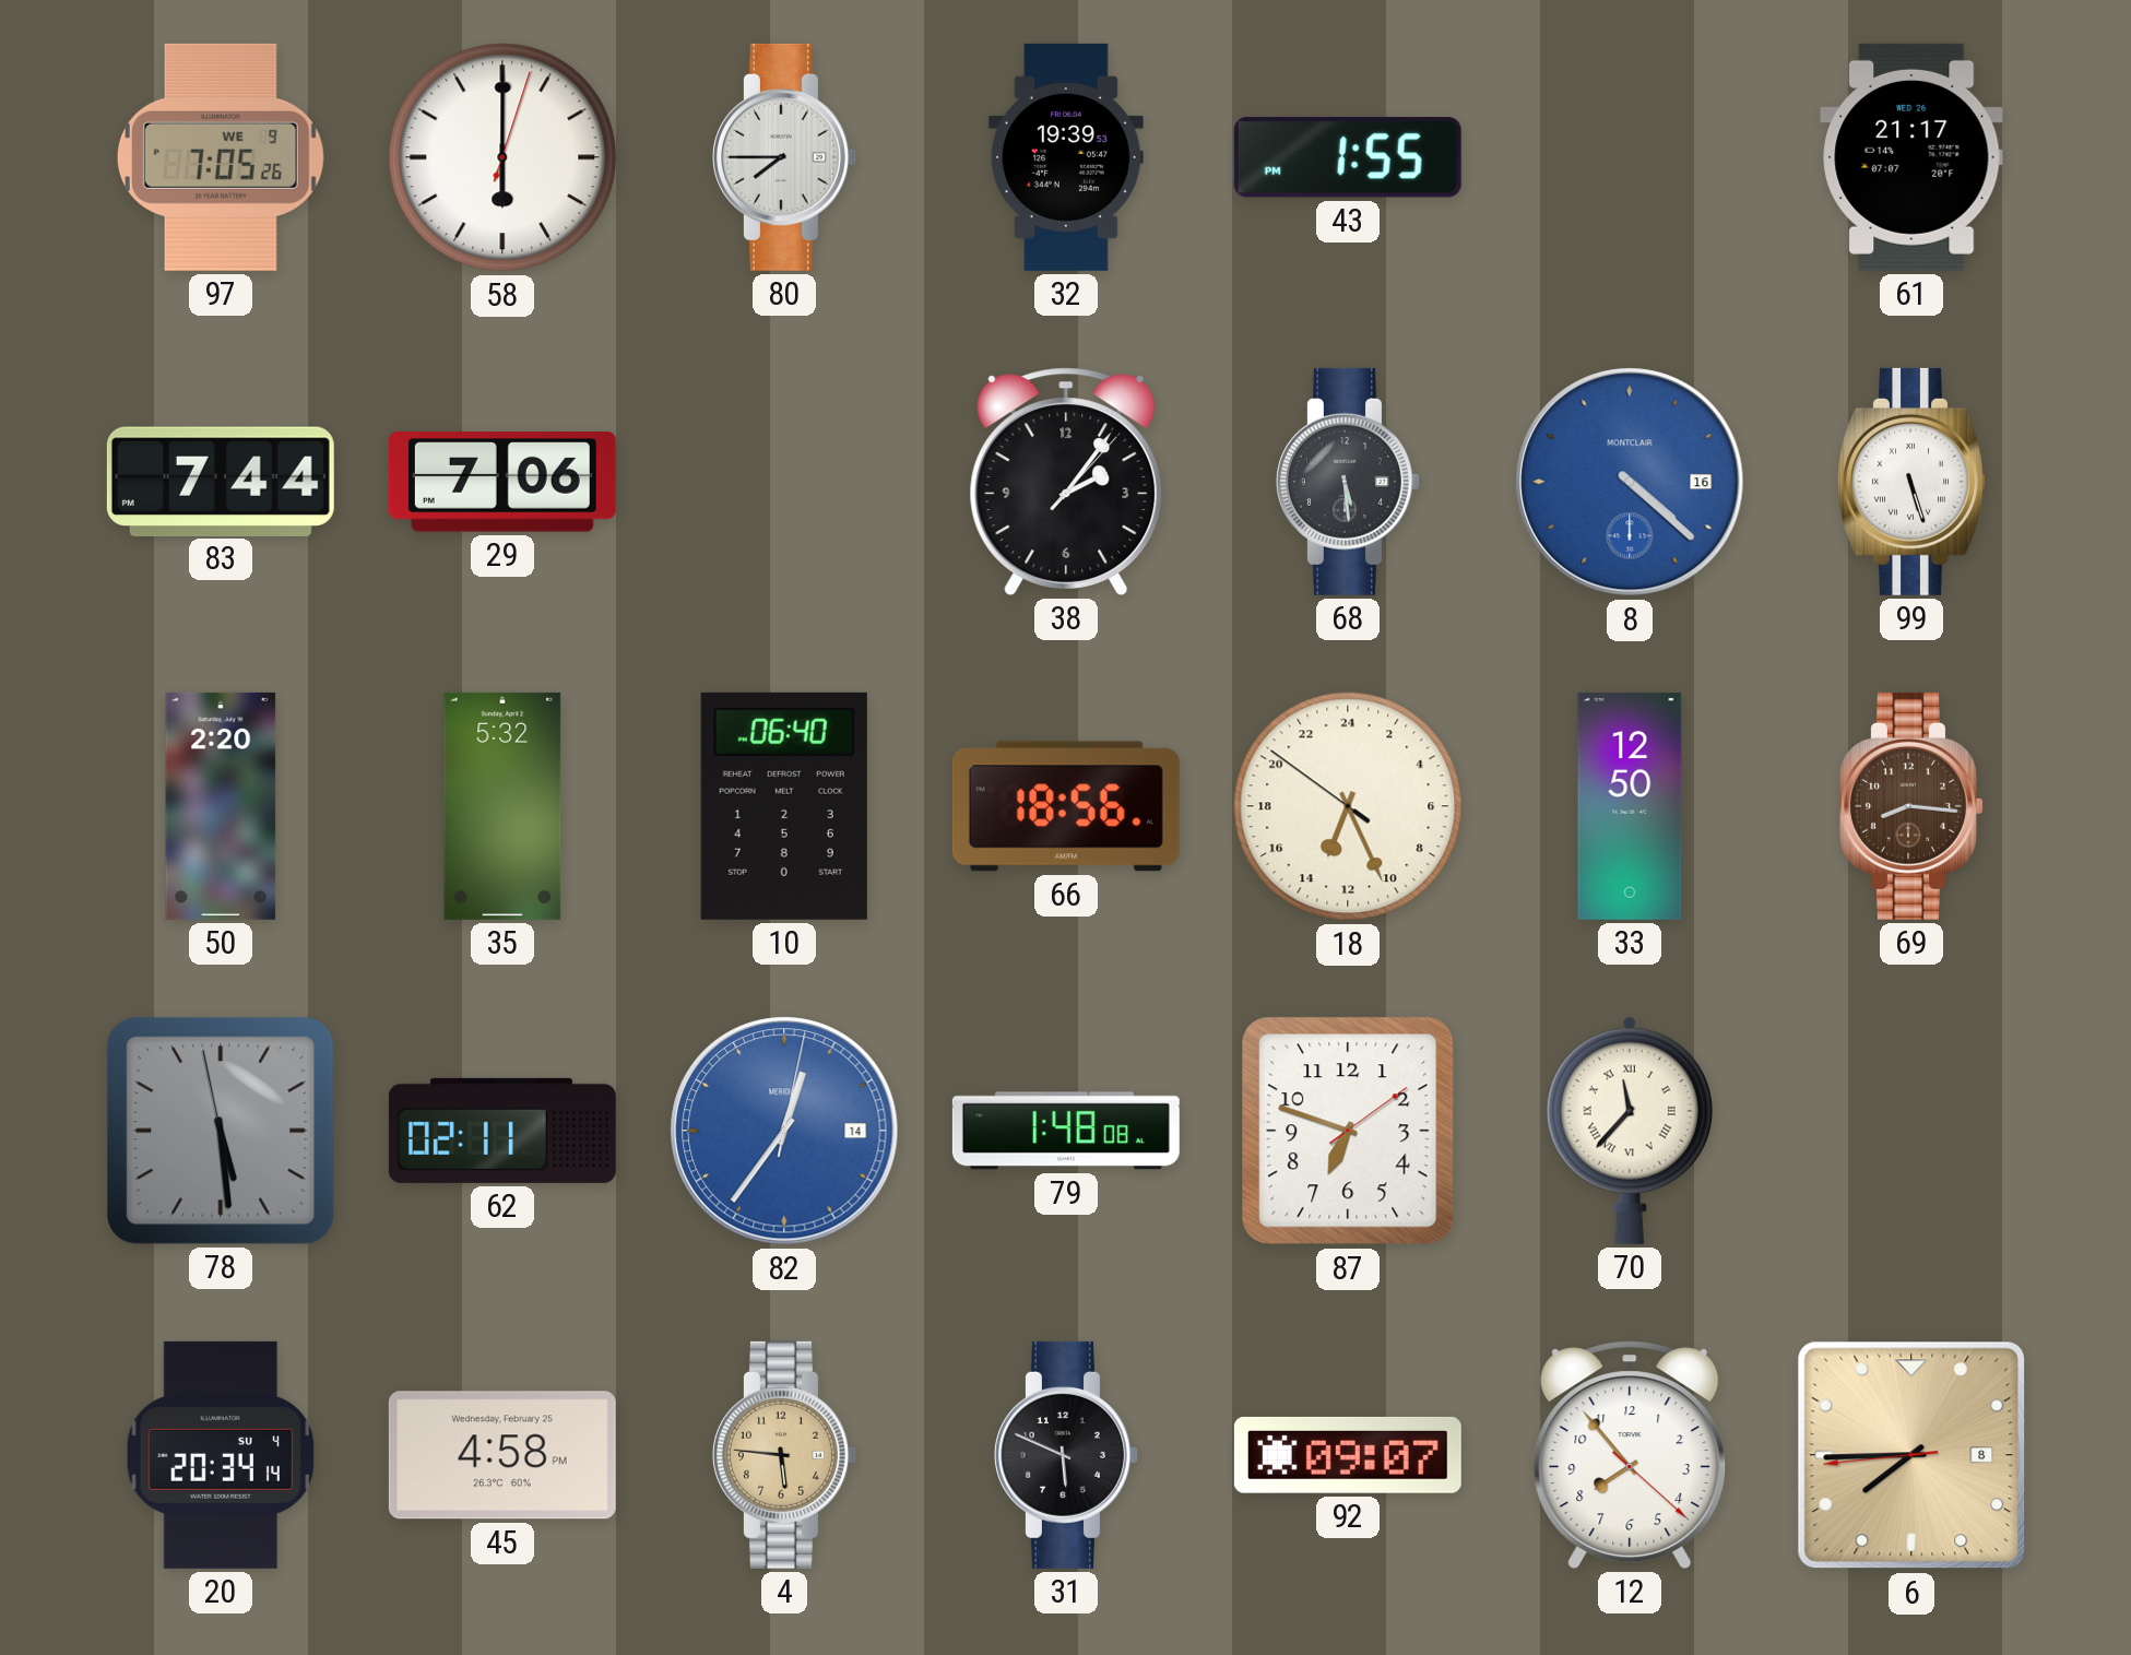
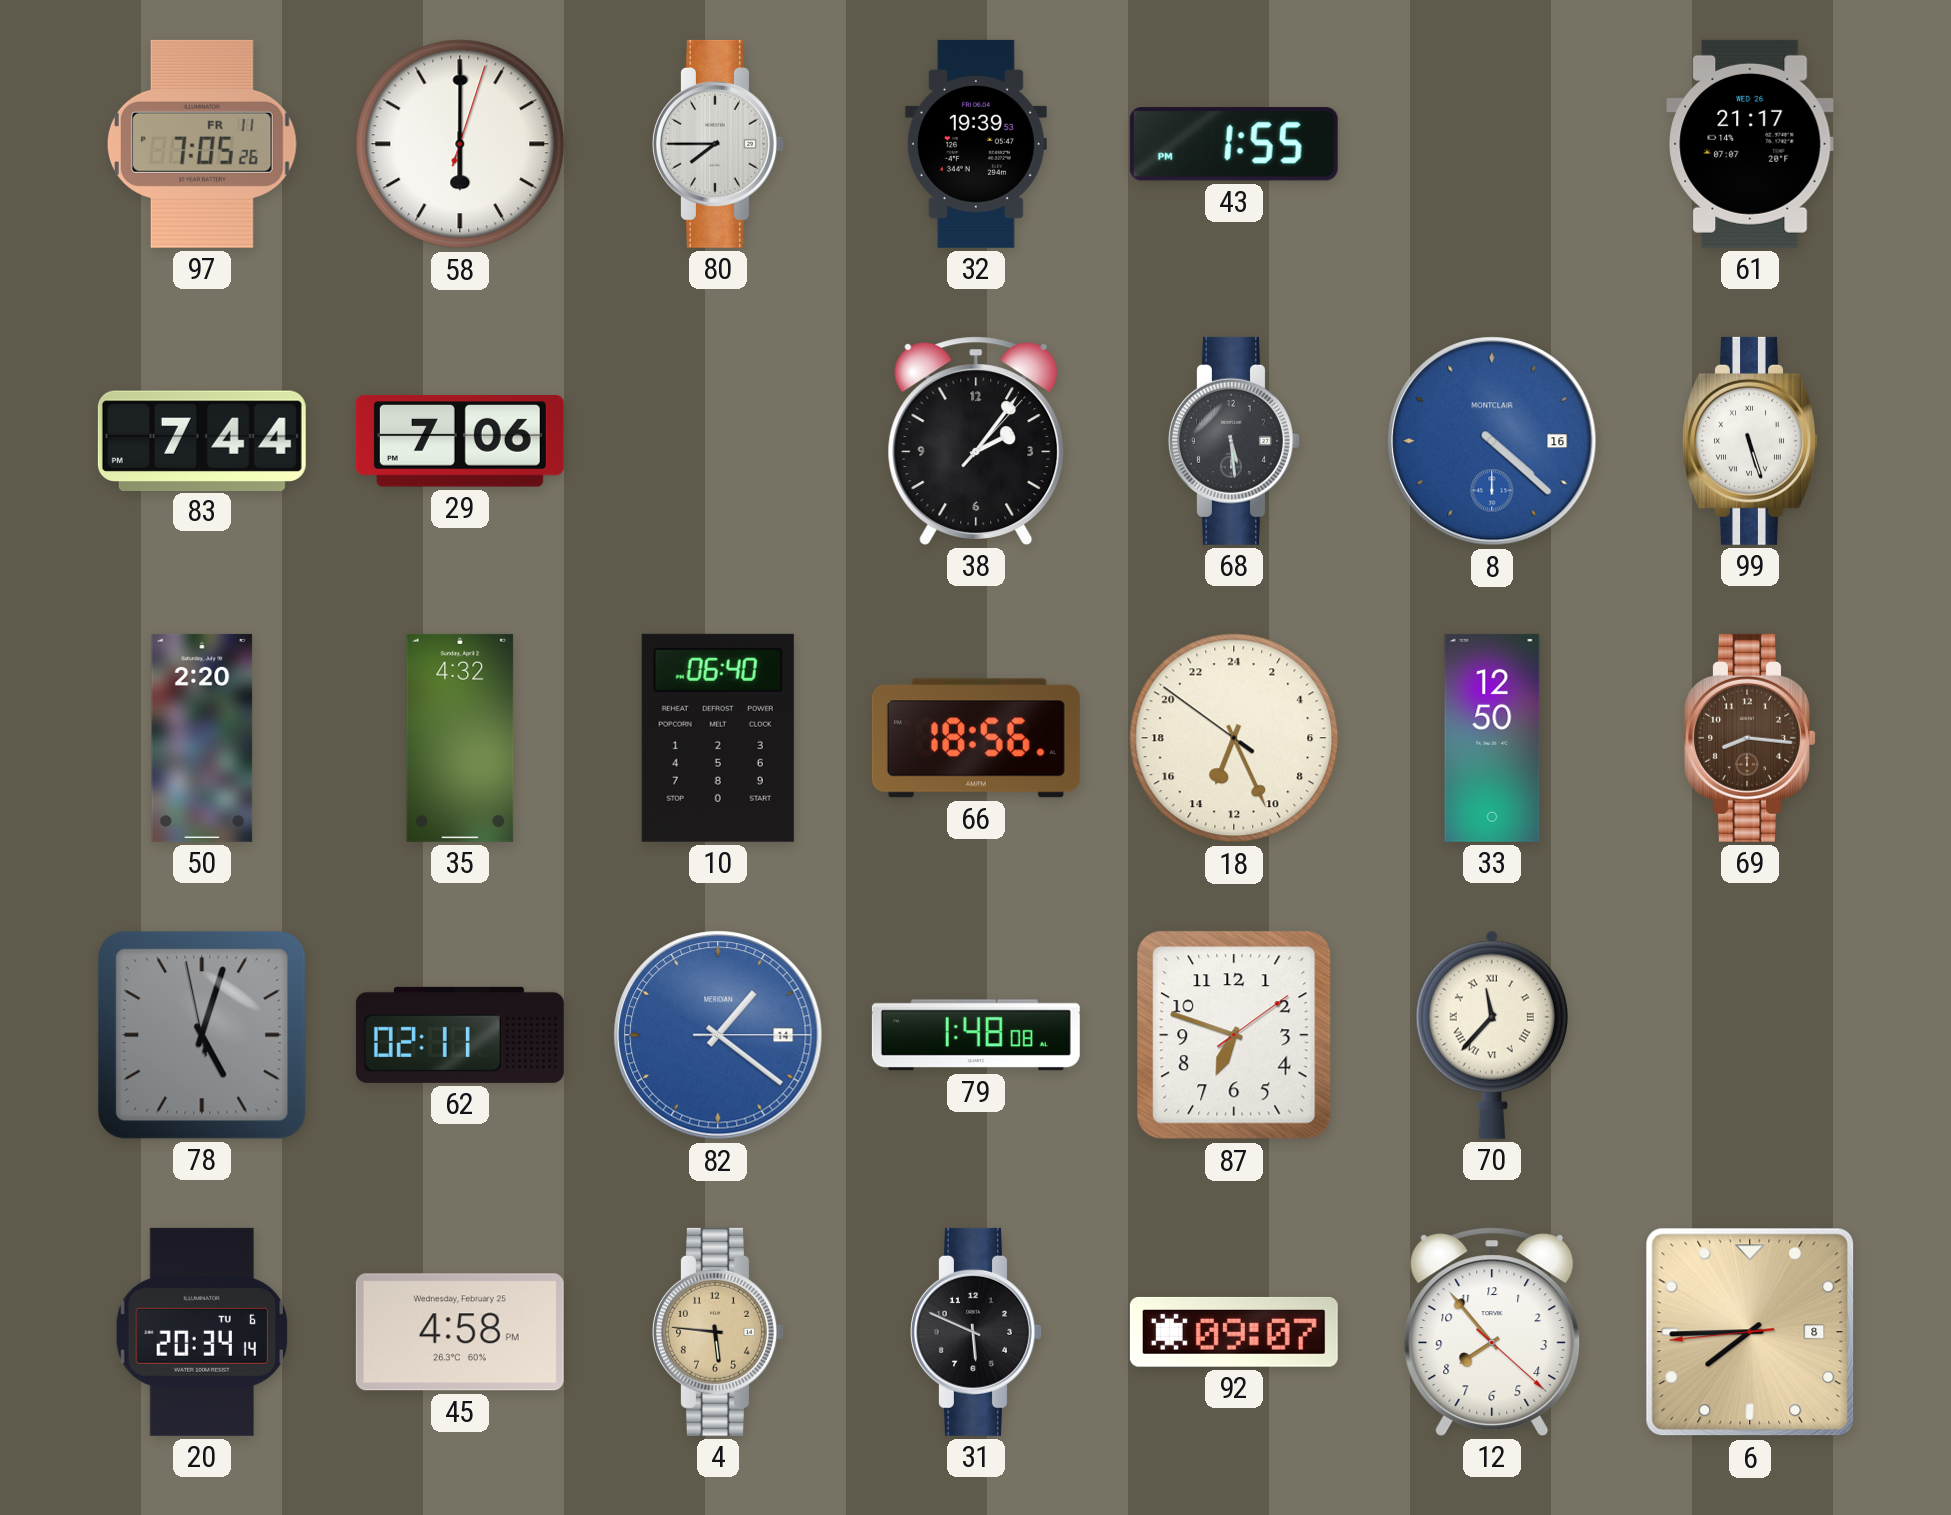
97 date: WE 9 -> FR 11 (202, 144)
35: 5:32 -> 4:32 (460, 738)
78: 5:28 -> 5:02 (202, 1035)
82: 12:36 -> 1:21 (718, 1035)
20 date: SU 4 -> TU 6 (202, 1332)
